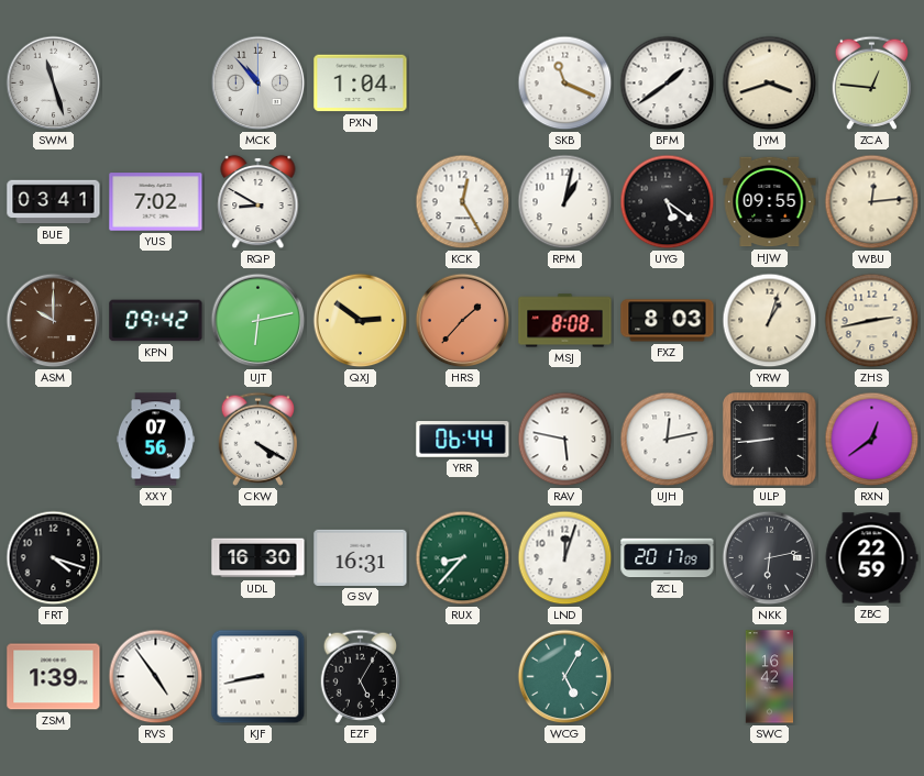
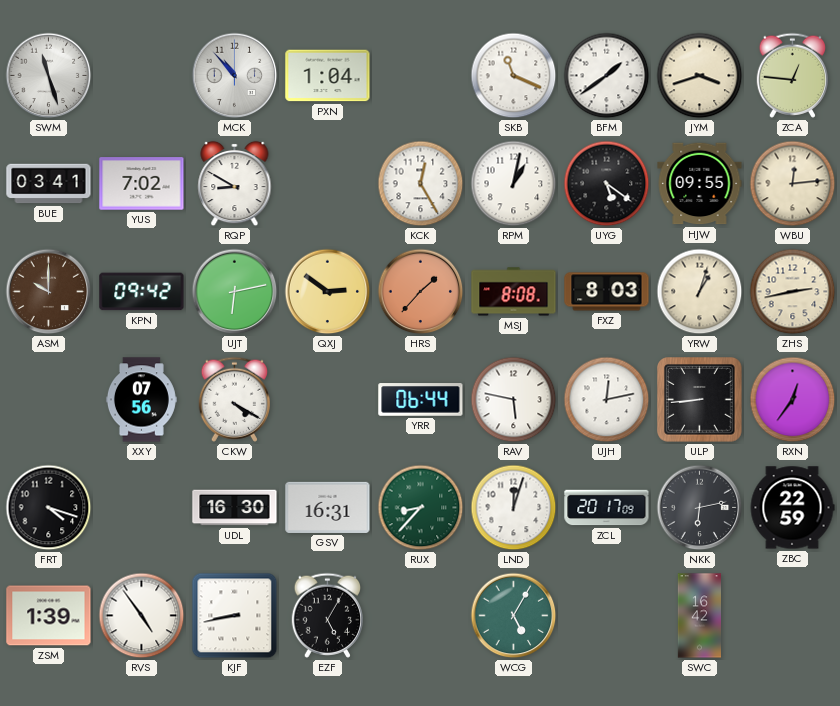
RXN: 12:39 -> 12:36 (793, 400)
